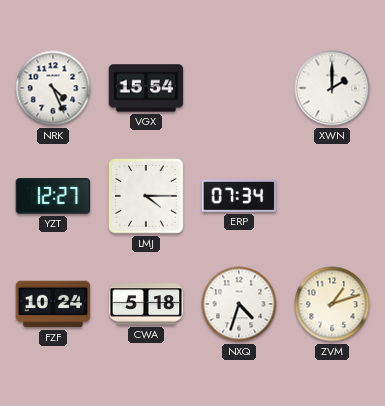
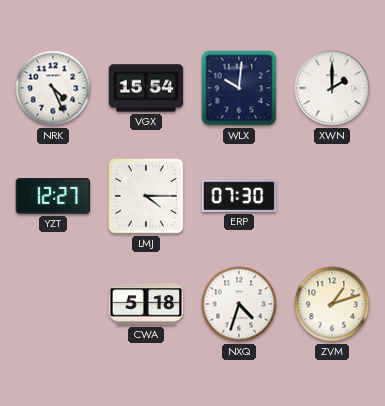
WLX: none -> 10:01 (239, 88)
ERP: 07:34 -> 07:30 (239, 196)
FZF: 10:24 -> none (53, 304)
